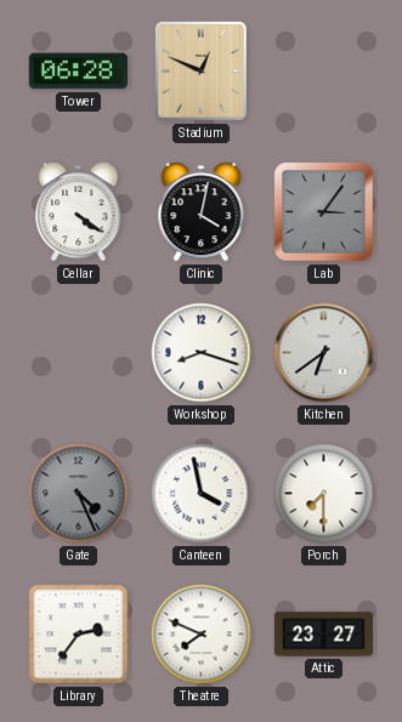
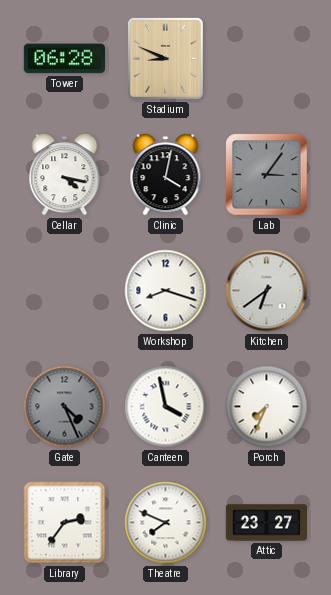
Stadium: 12:49 -> 8:49 (165, 58)
Cellar: 4:21 -> 4:17 (65, 175)
Porch: 7:30 -> 7:34 (267, 407)
